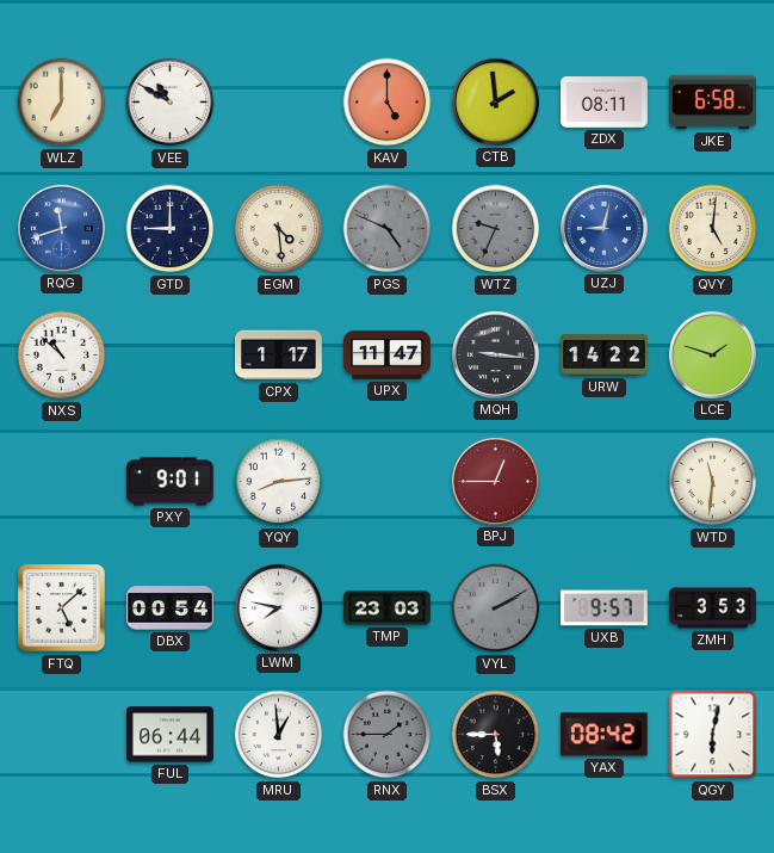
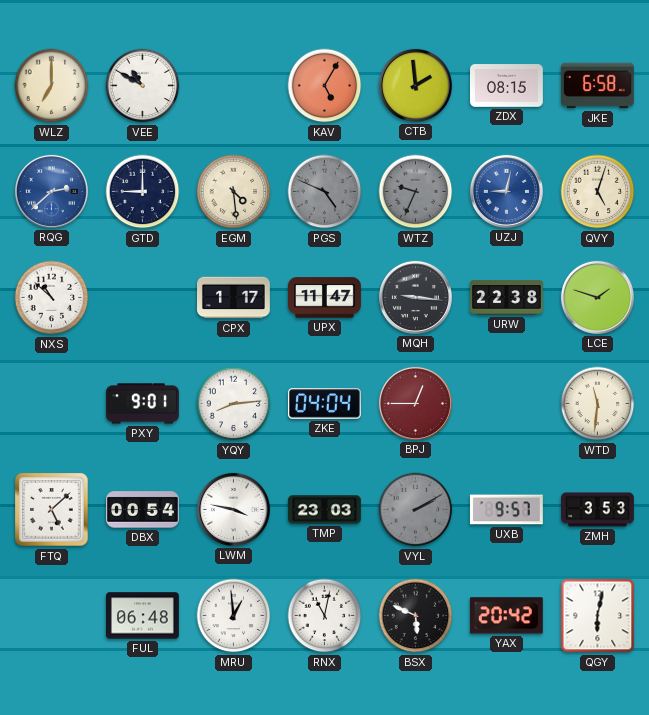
KAV: 5:00 -> 5:05 (325, 86)
ZDX: 08:11 -> 08:15 (507, 86)
RQG: 11:42 -> 2:38 (51, 191)
QVY: 5:01 -> 5:03 (598, 192)
URW: 14:22 -> 22:38 (507, 298)
ZKE: none -> 04:04 (324, 404)
LWM: 7:47 -> 3:47 (233, 509)
FUL: 06:44 -> 06:48 (143, 616)
RNX: 1:45 -> 11:02 (325, 616)
RNX dial: grey -> white (325, 616)
BSX: 5:45 -> 5:49 (416, 616)
YAX: 08:42 -> 20:42 (506, 616)
